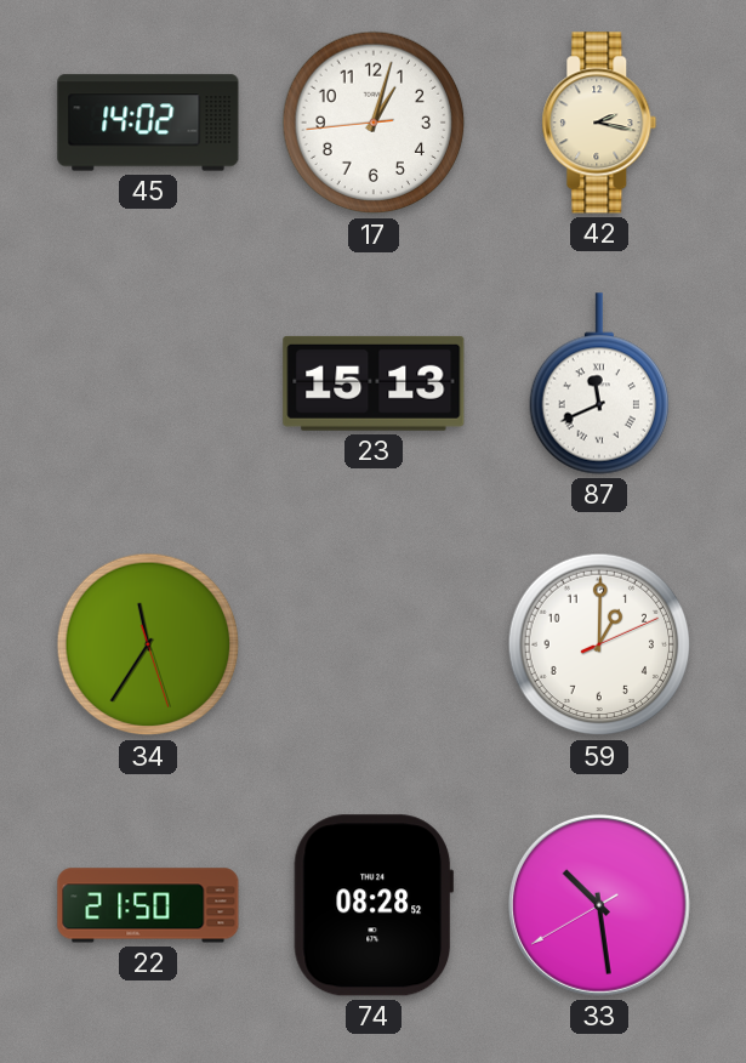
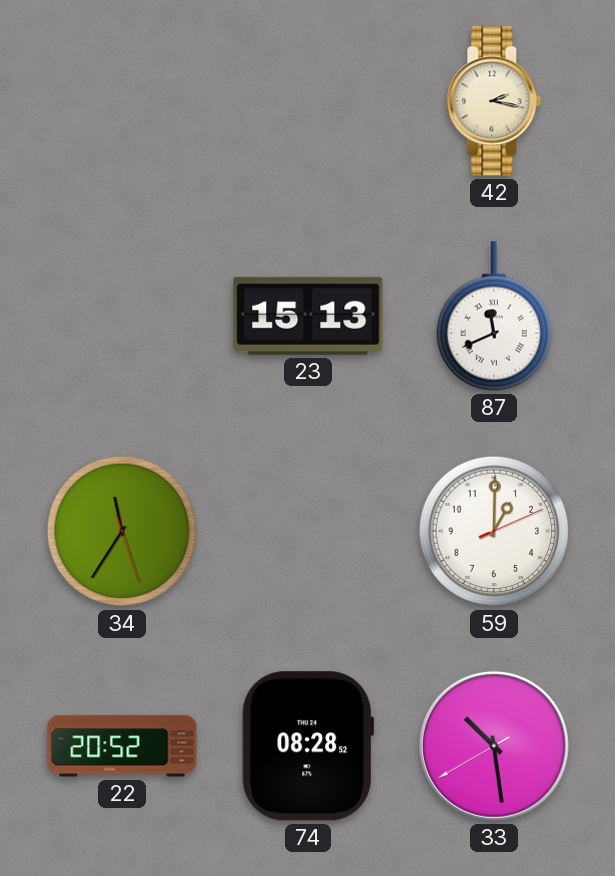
45: 14:02 -> none (148, 123)
17: 1:02 -> none (374, 123)
22: 21:50 -> 20:52 (122, 746)
